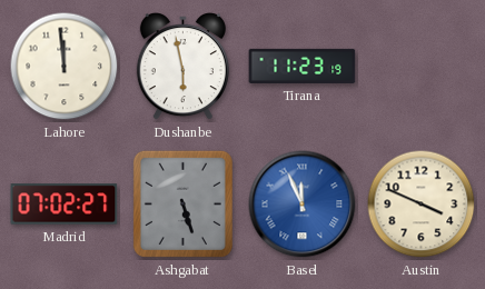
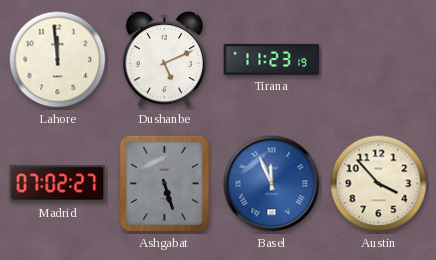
Dushanbe: 5:58 -> 5:11 (164, 60)
Austin: 3:49 -> 3:53 (379, 184)
